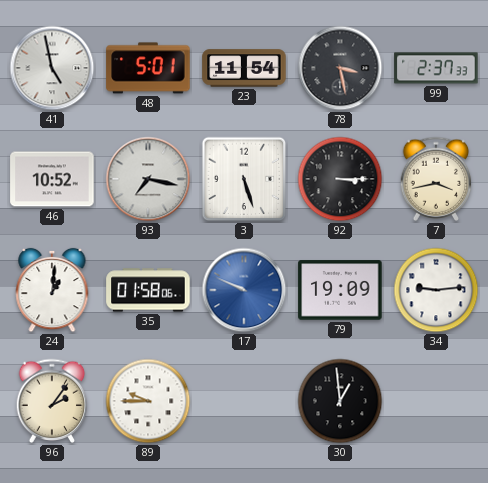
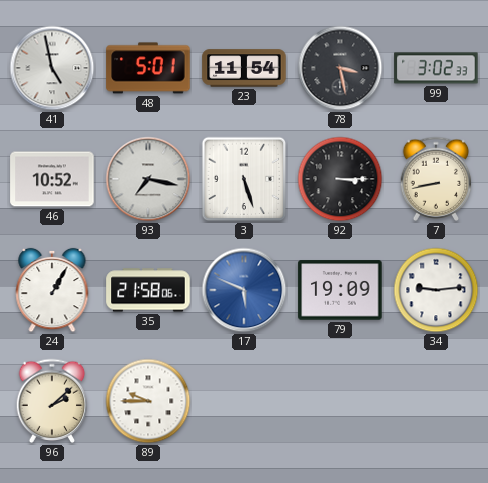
99: 2:37 -> 3:02 (436, 68)
7: 3:43 -> 8:43 (436, 179)
24: 1:01 -> 1:05 (52, 290)
35: 01:58 -> 21:58 (148, 290)
17: 9:49 -> 5:49 (244, 290)
96: 2:06 -> 2:08 (52, 401)
30: 12:59 -> none (340, 401)
